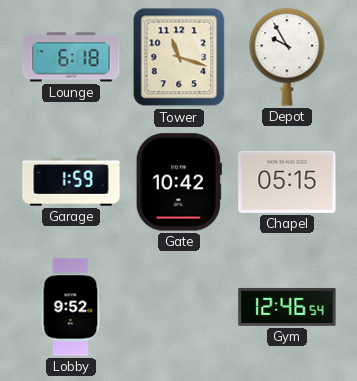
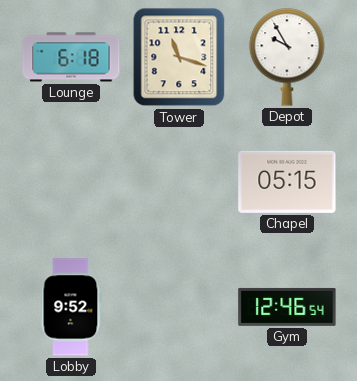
Garage: 1:59 -> none (71, 182)
Gate: 10:42 -> none (179, 182)
